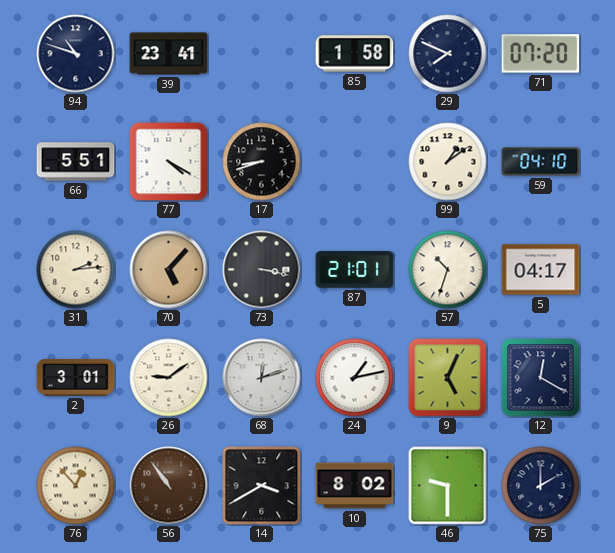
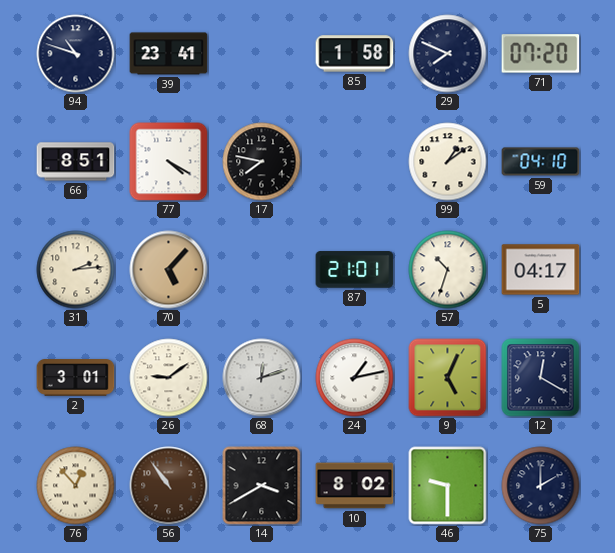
66: 5:51 -> 8:51 (76, 162)
17: 8:42 -> 7:47 (262, 162)
73: 3:17 -> none (262, 270)
